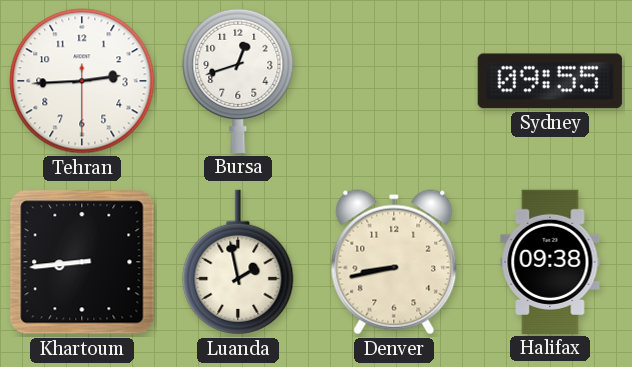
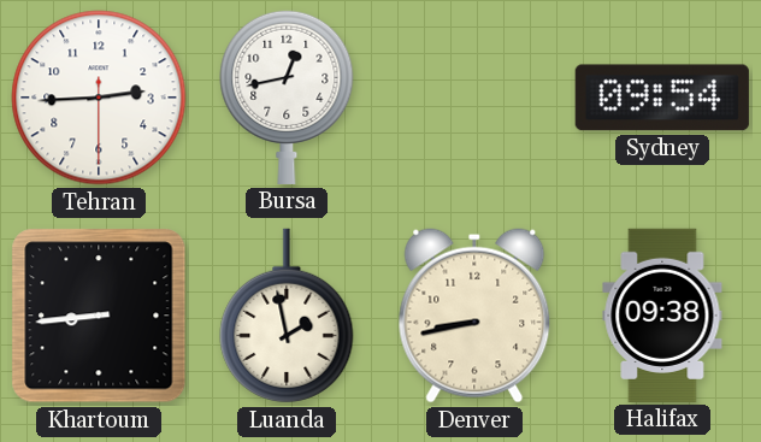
Bursa: 12:42 -> 12:43 (287, 96)
Sydney: 09:55 -> 09:54 (662, 98)
